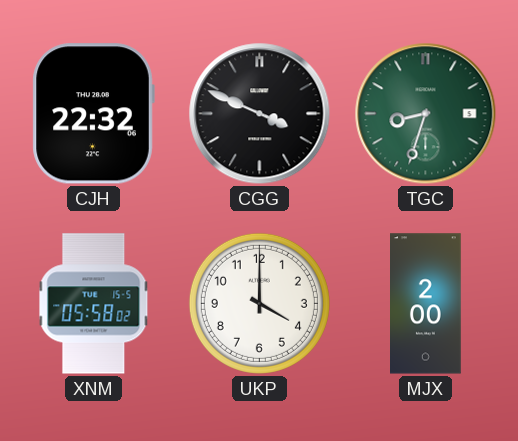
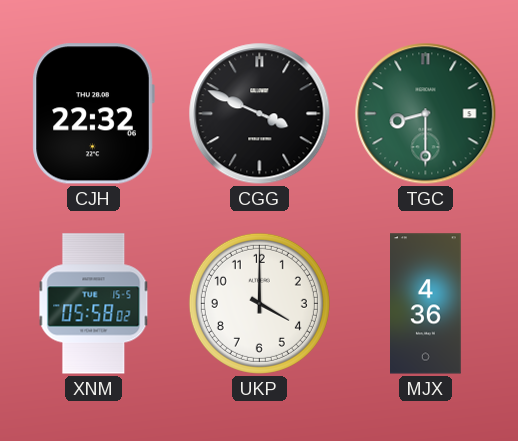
TGC: 8:33 -> 8:30 (426, 114)
MJX: 2:00 -> 4:36 (426, 304)
